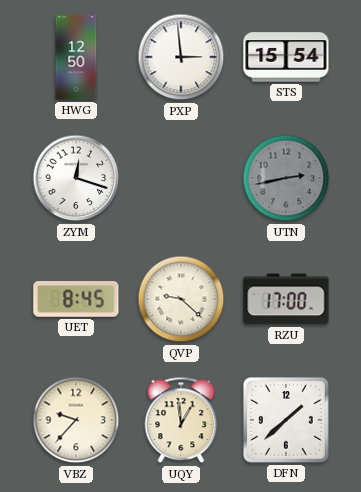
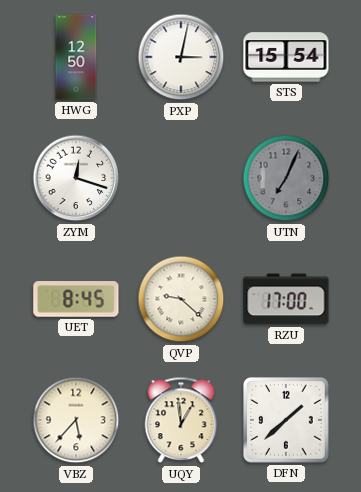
PXP: 2:59 -> 3:02 (181, 57)
UTN: 2:43 -> 7:04 (286, 178)
VBZ: 9:37 -> 5:37 (76, 420)
